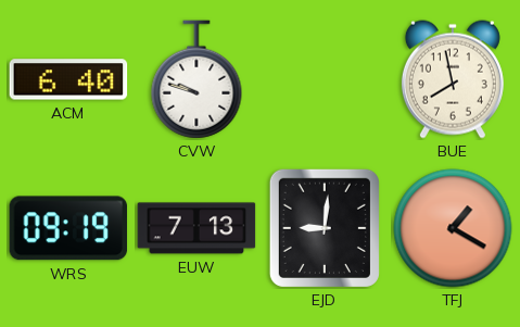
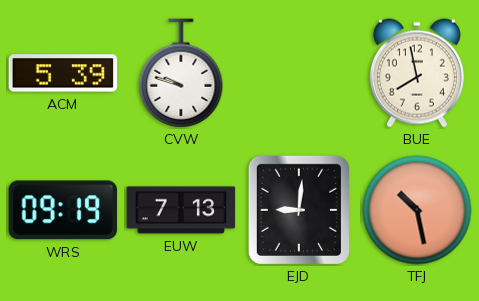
ACM: 6:40 -> 5:39 (63, 73)
TFJ: 1:20 -> 10:28 (417, 210)
